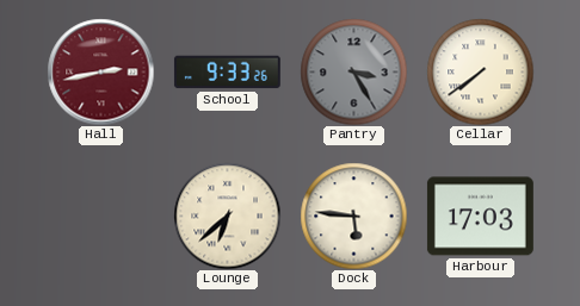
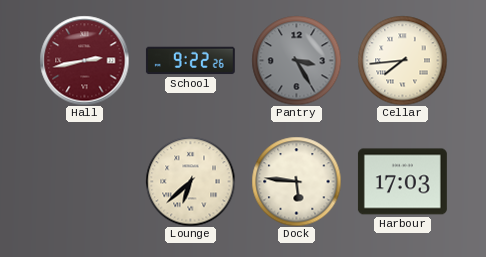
School: 9:33 -> 9:22 (190, 61)
Cellar: 7:39 -> 7:44 (402, 60)
